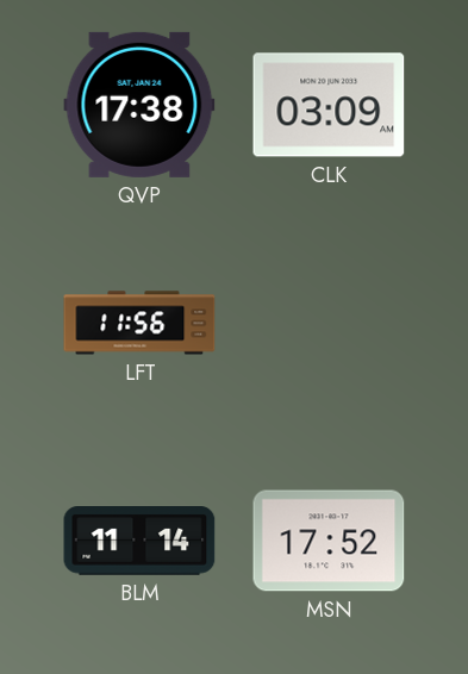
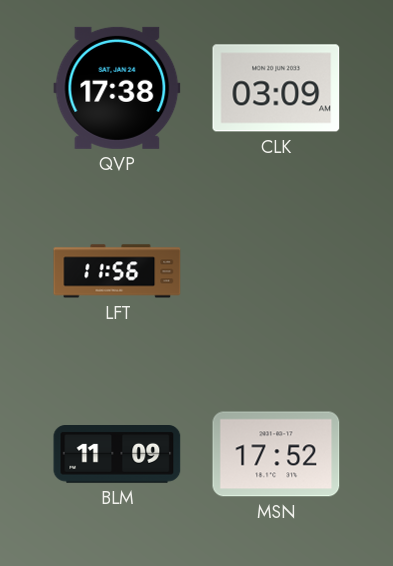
BLM: 11:14 -> 11:09 (117, 455)
